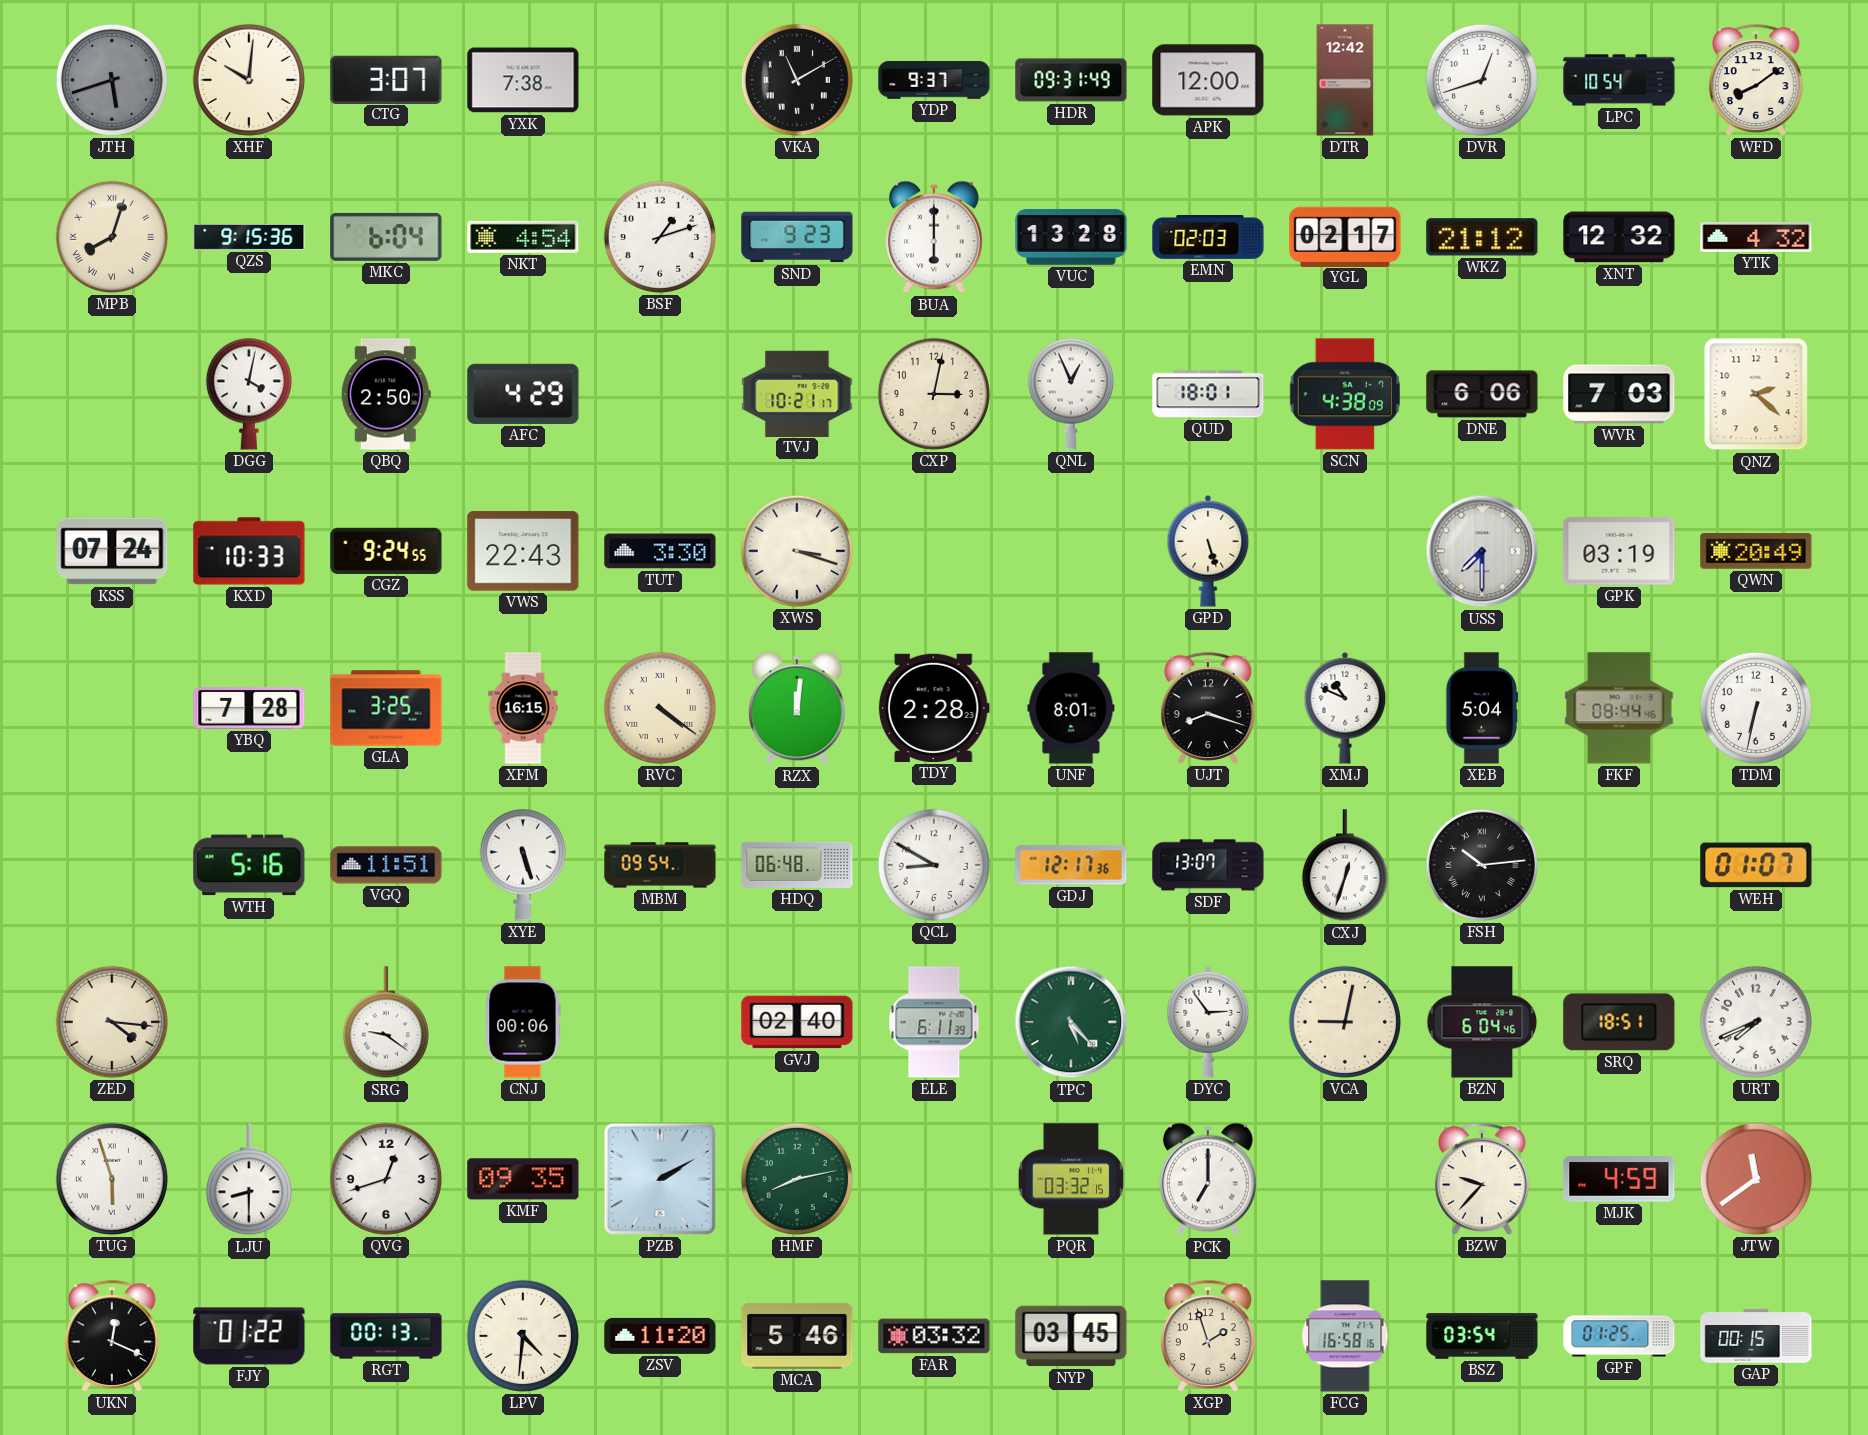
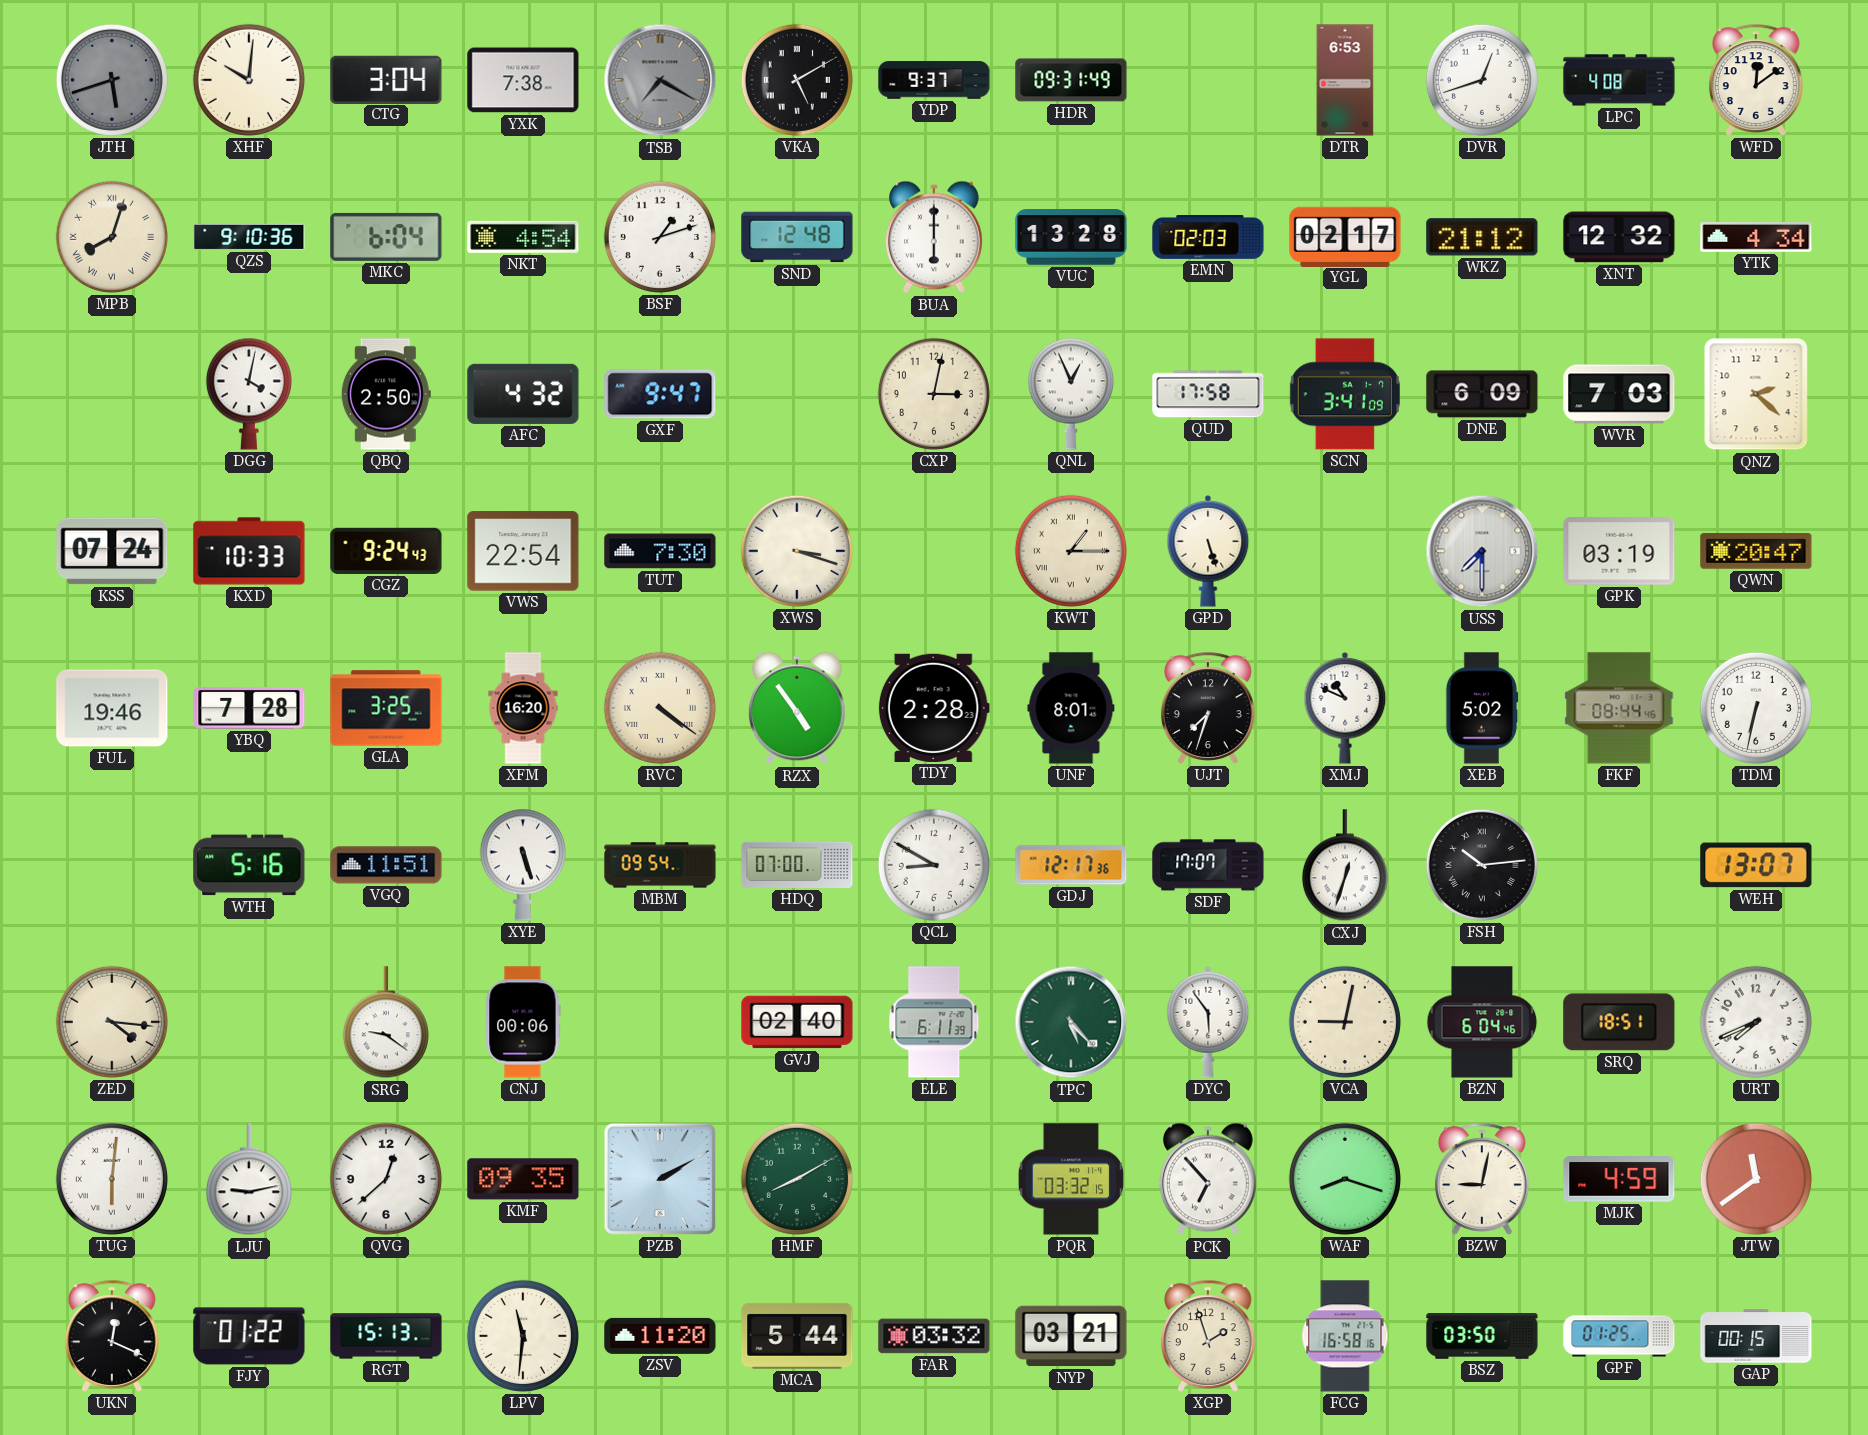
CTG: 3:07 -> 3:04 (386, 79)
TSB: none -> 7:20 (660, 80)
VKA: 11:10 -> 5:10 (797, 80)
APK: 12:00 -> none (1208, 80)
DTR: 12:42 -> 6:53 (1345, 80)
LPC: 10:54 -> 4:08 (1619, 80)
WFD: 8:09 -> 12:09 (1756, 80)
QZS: 9:15 -> 9:10 (249, 237)
SND: 9:23 -> 12:48 (797, 237)
YTK: 4:32 -> 4:34 (1756, 237)
AFC: 4:29 -> 4:32 (523, 394)
GXF: none -> 9:47 (660, 394)
TVJ: 10:21 -> none (797, 393)
QUD: 18:01 -> 17:58 (1208, 394)
SCN: 4:38 -> 3:41 (1345, 394)
DNE: 6:06 -> 6:09 (1482, 394)
CGZ: 9:24:55 -> 9:24:43 (386, 551)
VWS: 22:43 -> 22:54 (523, 551)
TUT: 3:30 -> 7:30 (660, 551)
KWT: none -> 1:15 (1071, 551)
QWN: 20:49 -> 20:47 (1756, 551)
FUL: none -> 19:46 (112, 708)
XFM: 16:15 -> 16:20 (523, 708)
RZX: 12:01 -> 4:54 (797, 708)
UJT: 8:18 -> 7:33 (1208, 708)
XEB: 5:04 -> 5:02 (1482, 708)
HDQ: 06:48 -> 07:00 (797, 865)
SDF: 13:07 -> 17:07 (1208, 865)
WEH: 01:07 -> 13:07 (1756, 865)
DYC: 2:54 -> 5:54 (1208, 1022)
TUG: 5:57 -> 6:01 (112, 1179)
LJU: 8:30 -> 9:13 (249, 1180)
QVG: 12:42 -> 12:38 (386, 1179)
HMF: 8:13 -> 8:10 (797, 1179)
PCK: 7:00 -> 6:53 (1208, 1179)
WAF: none -> 8:18 (1345, 1179)
BZW: 9:37 -> 9:02 (1482, 1179)
RGT: 00:13 -> 15:13 (386, 1336)
LPV: 4:31 -> 11:31 (523, 1336)
MCA: 5:46 -> 5:44 (797, 1336)
NYP: 03:45 -> 03:21 (1071, 1336)
BSZ: 03:54 -> 03:50 (1482, 1336)
